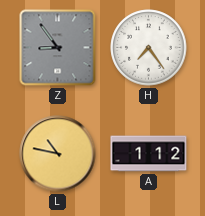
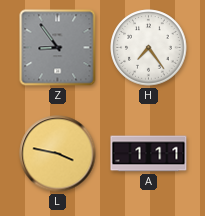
L: 10:47 -> 3:47 (58, 154)
A: 1:12 -> 1:11 (149, 154)
